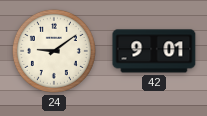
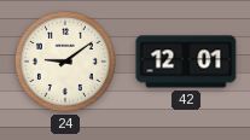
42: 9:01 -> 12:01 (186, 62)
